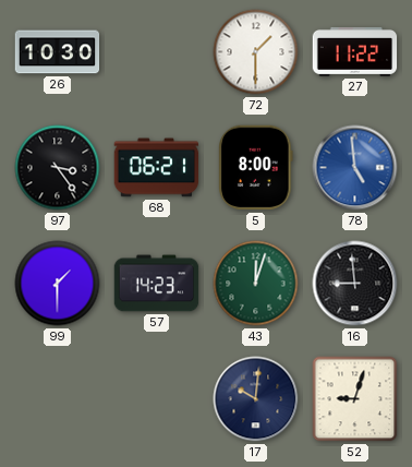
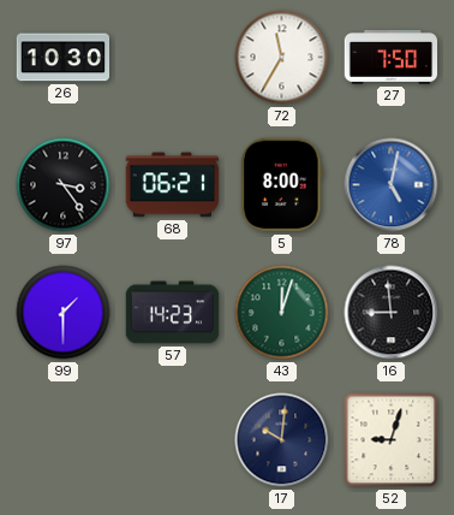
72: 1:30 -> 11:35 (282, 58)
27: 11:22 -> 7:50 (392, 57)
78: 4:59 -> 5:02 (392, 185)
